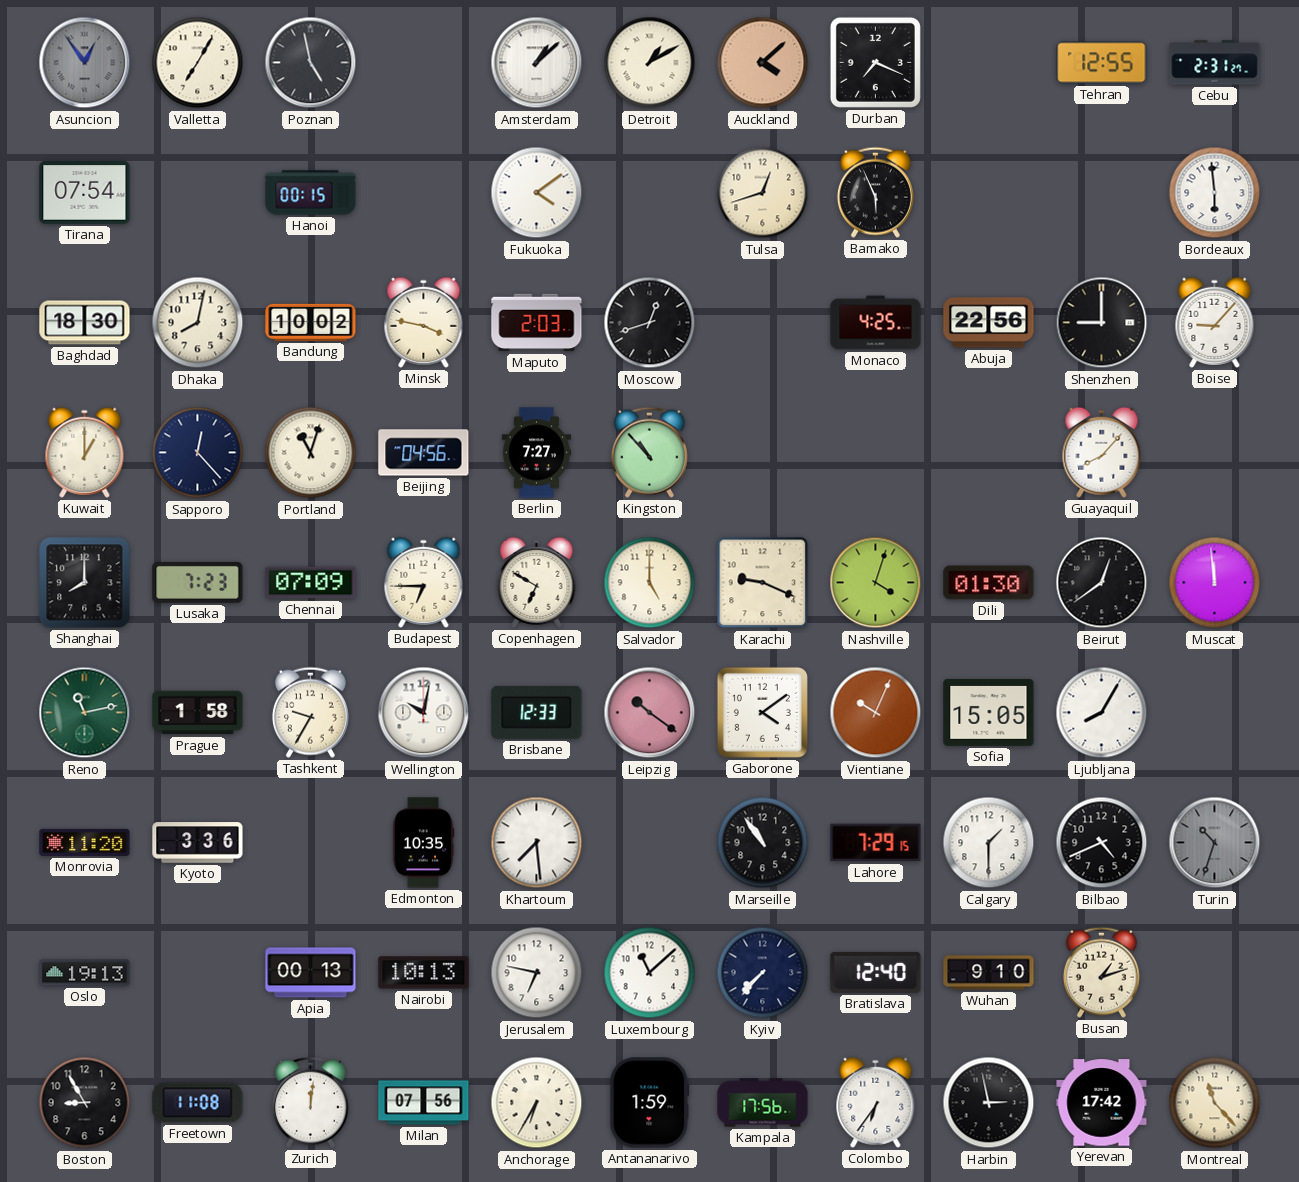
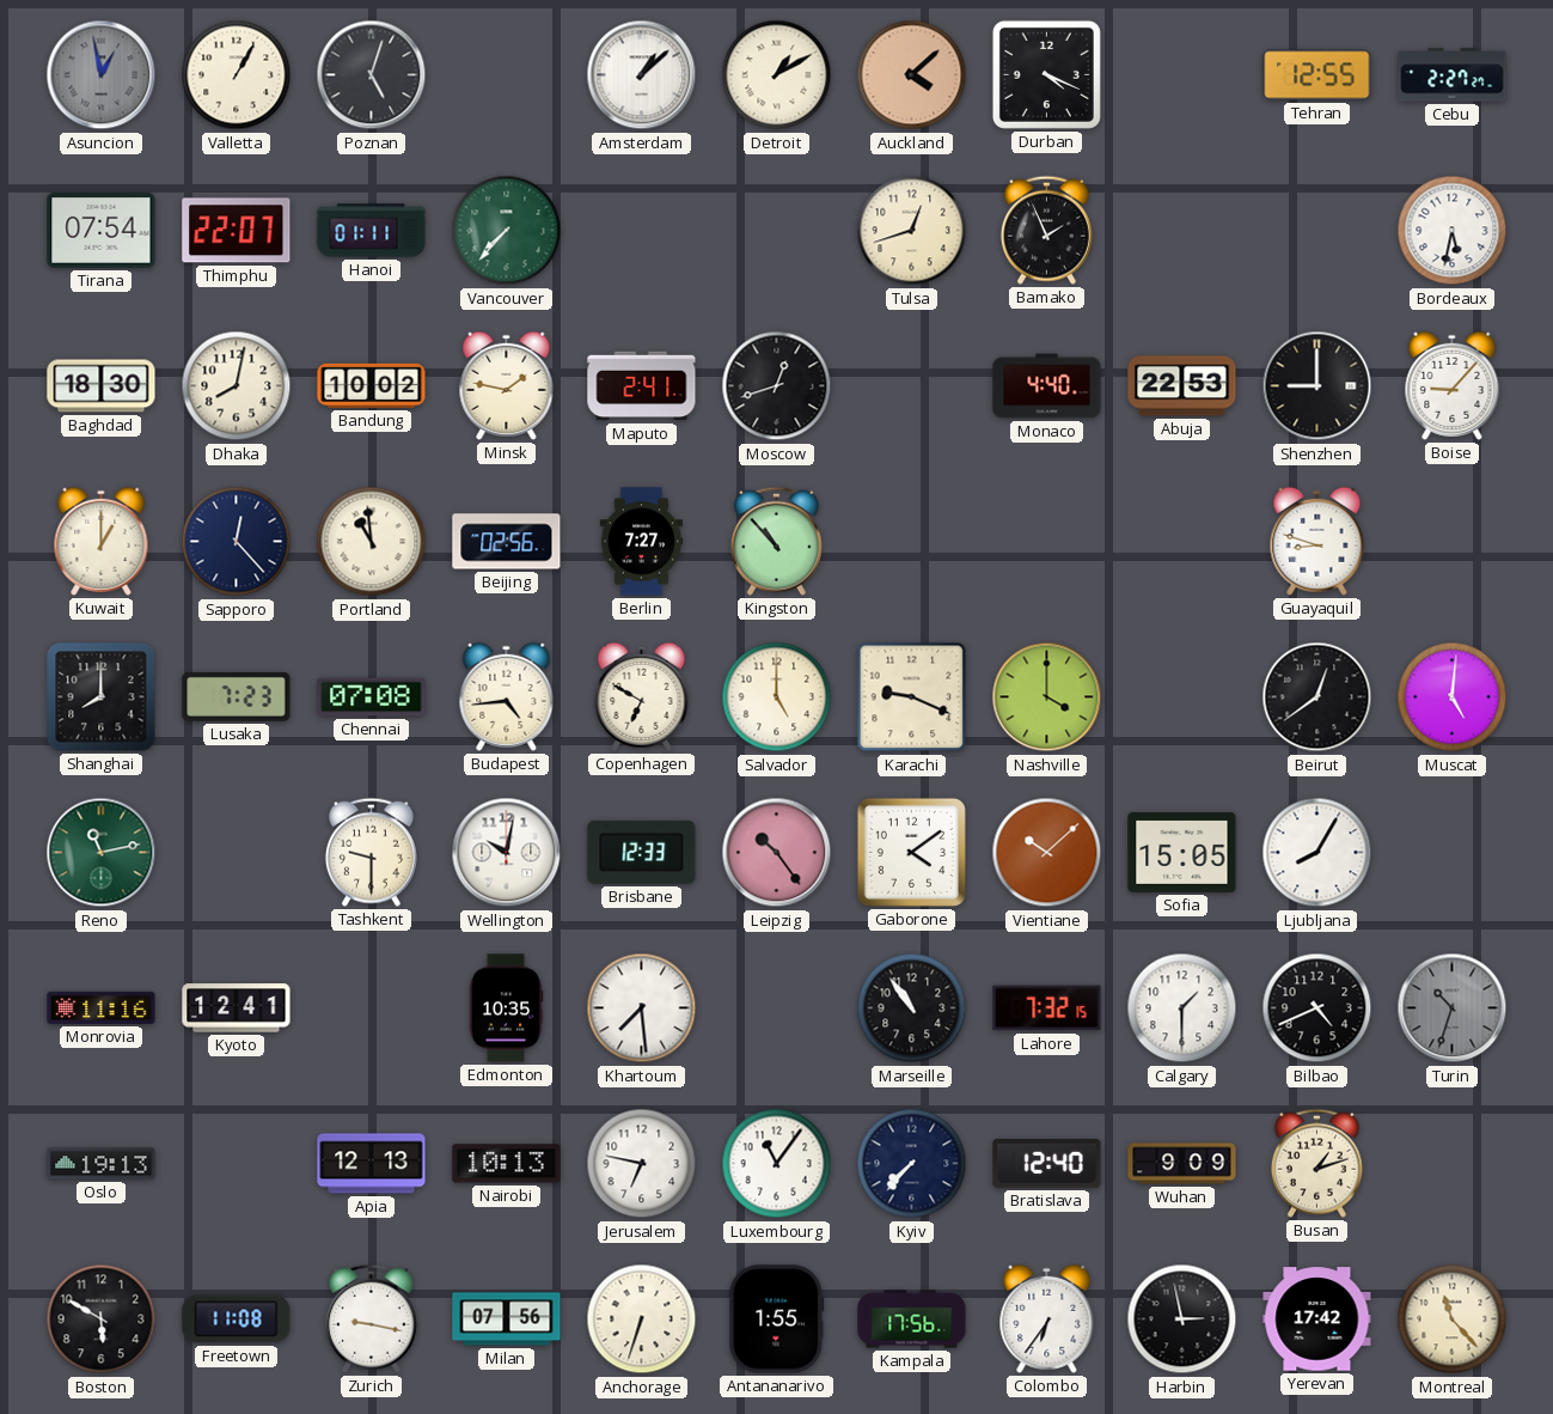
Asuncion: 12:54 -> 12:58 (102, 75)
Valletta: 7:05 -> 1:05 (237, 75)
Poznan: 4:58 -> 5:03 (372, 75)
Durban: 7:19 -> 4:19 (1046, 74)
Cebu: 2:31 -> 2:27 (1453, 75)
Thimphu: none -> 22:07 (237, 231)
Hanoi: 00:15 -> 01:11 (372, 231)
Vancouver: none -> 7:37 (507, 231)
Fukuoka: 4:09 -> none (537, 193)
Bamako: 5:56 -> 1:56 (1046, 230)
Bordeaux: 5:59 -> 5:32 (1453, 231)
Minsk: 3:47 -> 1:47 (507, 385)
Maputo: 2:03 -> 2:41 (642, 386)
Monaco: 4:25 -> 4:40 (1047, 386)
Abuja: 22:56 -> 22:53 (1182, 386)
Portland: 11:03 -> 10:59 (372, 542)
Beijing: 04:56 -> 02:56 (507, 542)
Guayaquil: 8:07 -> 8:48 (1317, 541)
Chennai: 07:09 -> 07:08 (372, 697)
Budapest: 6:45 -> 4:44 (507, 696)
Nashville: 4:03 -> 4:00 (1047, 697)
Dili: 01:30 -> none (989, 583)
Muscat: 11:59 -> 5:01 (1453, 697)
Prague: 1:58 -> none (198, 713)
Tashkent: 9:35 -> 9:30 (371, 852)
Leipzig: 10:21 -> 10:24 (777, 853)
Vientiane: 10:04 -> 10:08 (1047, 853)
Monrovia: 11:20 -> 11:16 (102, 1007)
Kyoto: 3:36 -> 12:41 (237, 1008)
Lahore: 7:29 -> 7:32 (1047, 1008)
Apia: 00:13 -> 12:13 (372, 1164)
Luxembourg: 11:08 -> 11:06 (777, 1164)
Wuhan: 9:10 -> 9:09 (1182, 1164)
Boston: 8:55 -> 5:50 (102, 1319)
Zurich: 12:01 -> 9:17 (371, 1318)
Anchorage: 6:35 -> 6:33 (642, 1319)
Antananarivo: 1:59 -> 1:55 (777, 1319)
